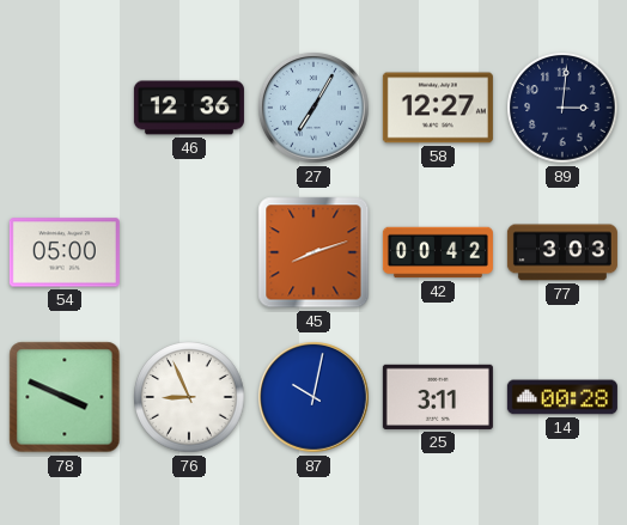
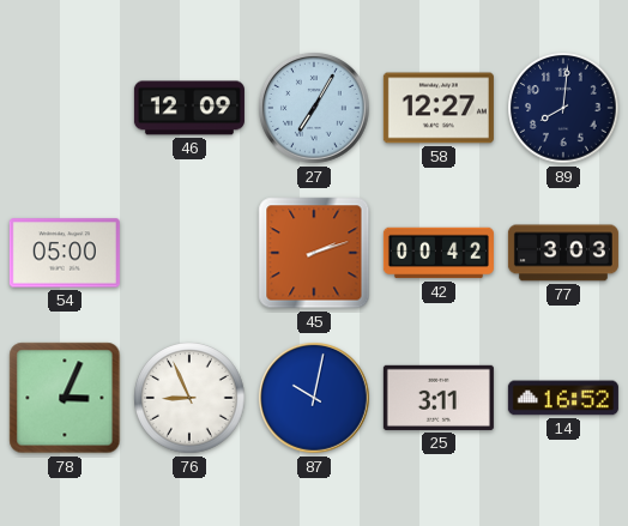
46: 12:36 -> 12:09 (189, 108)
89: 3:01 -> 8:01 (563, 108)
45: 8:12 -> 2:12 (314, 253)
78: 3:49 -> 3:04 (65, 398)
14: 00:28 -> 16:52 (563, 398)
